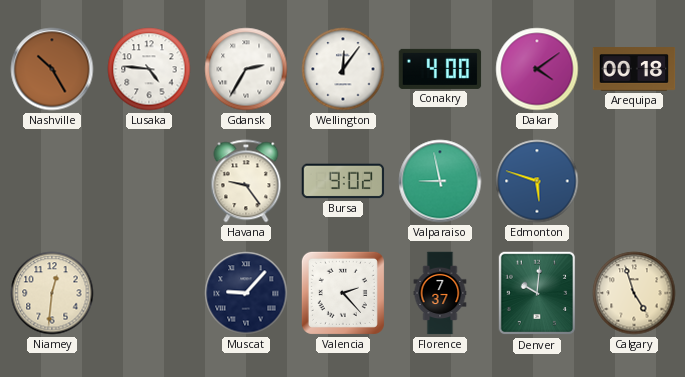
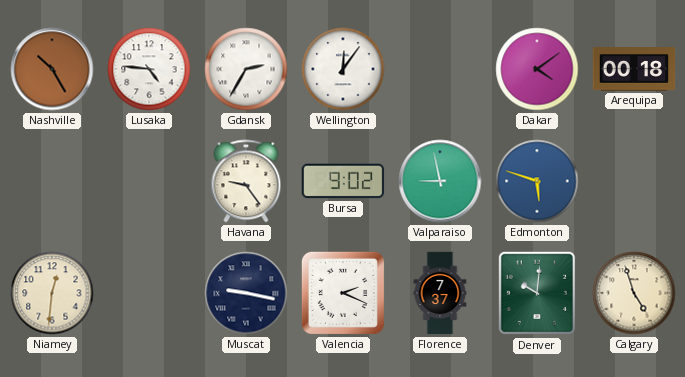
Conakry: 4:00 -> none (440, 69)
Muscat: 9:07 -> 9:17 (246, 293)
Valencia: 2:23 -> 2:19 (343, 293)
